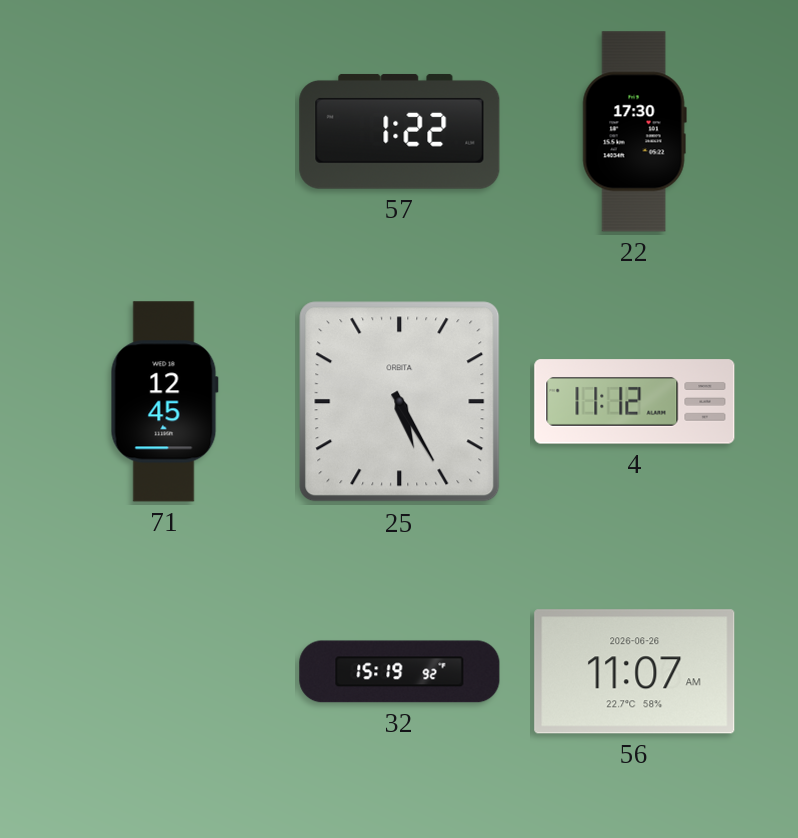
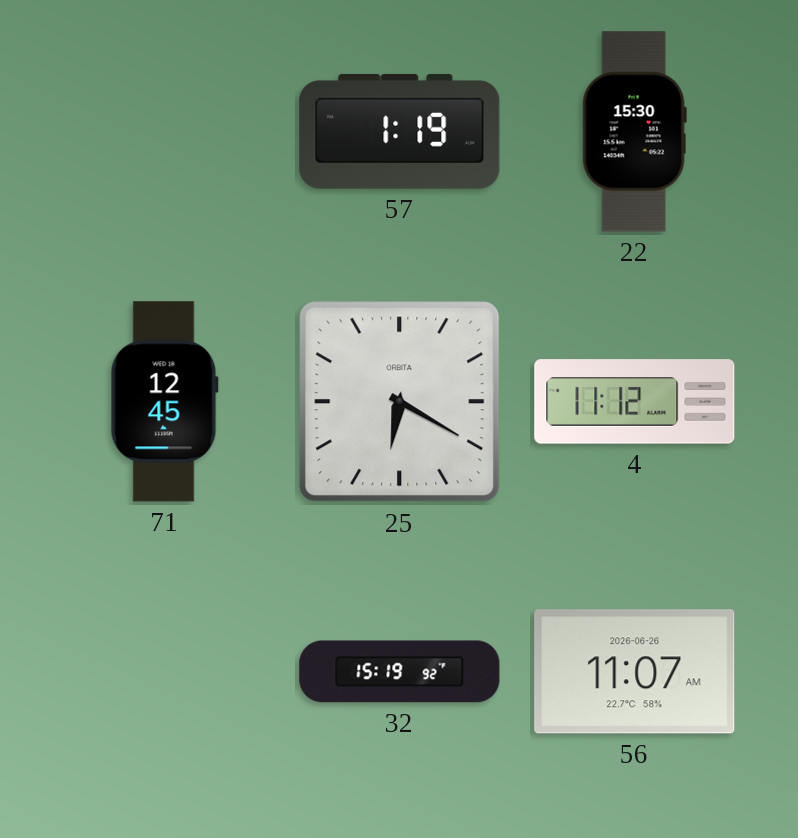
57: 1:22 -> 1:19 (400, 131)
22: 17:30 -> 15:30 (634, 132)
25: 5:25 -> 6:20 (400, 402)
